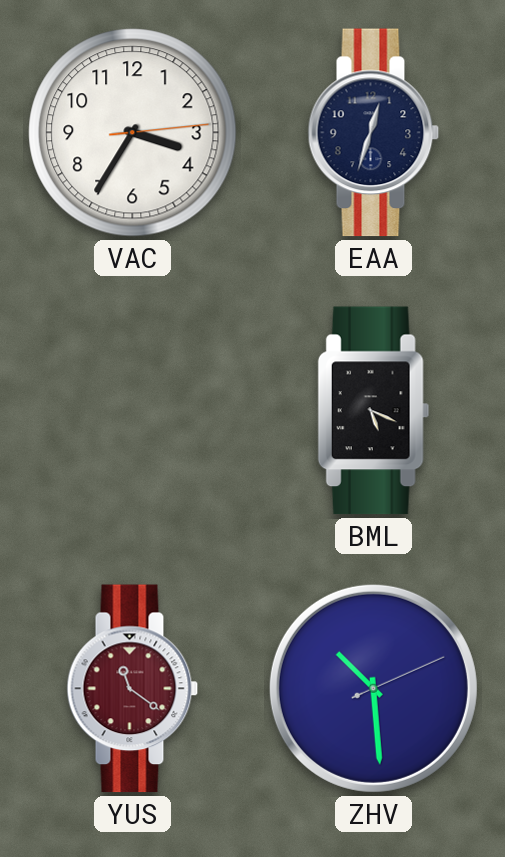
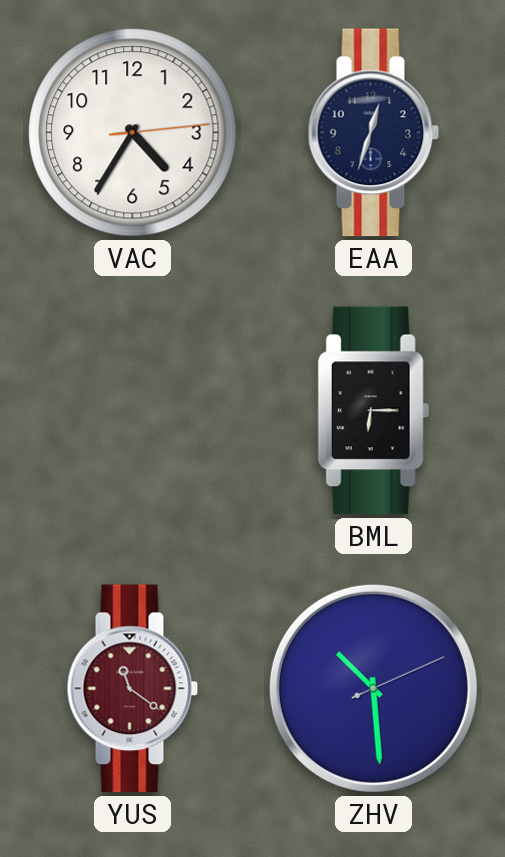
VAC: 3:35 -> 4:35 (133, 133)
BML: 5:19 -> 6:15 (374, 411)
